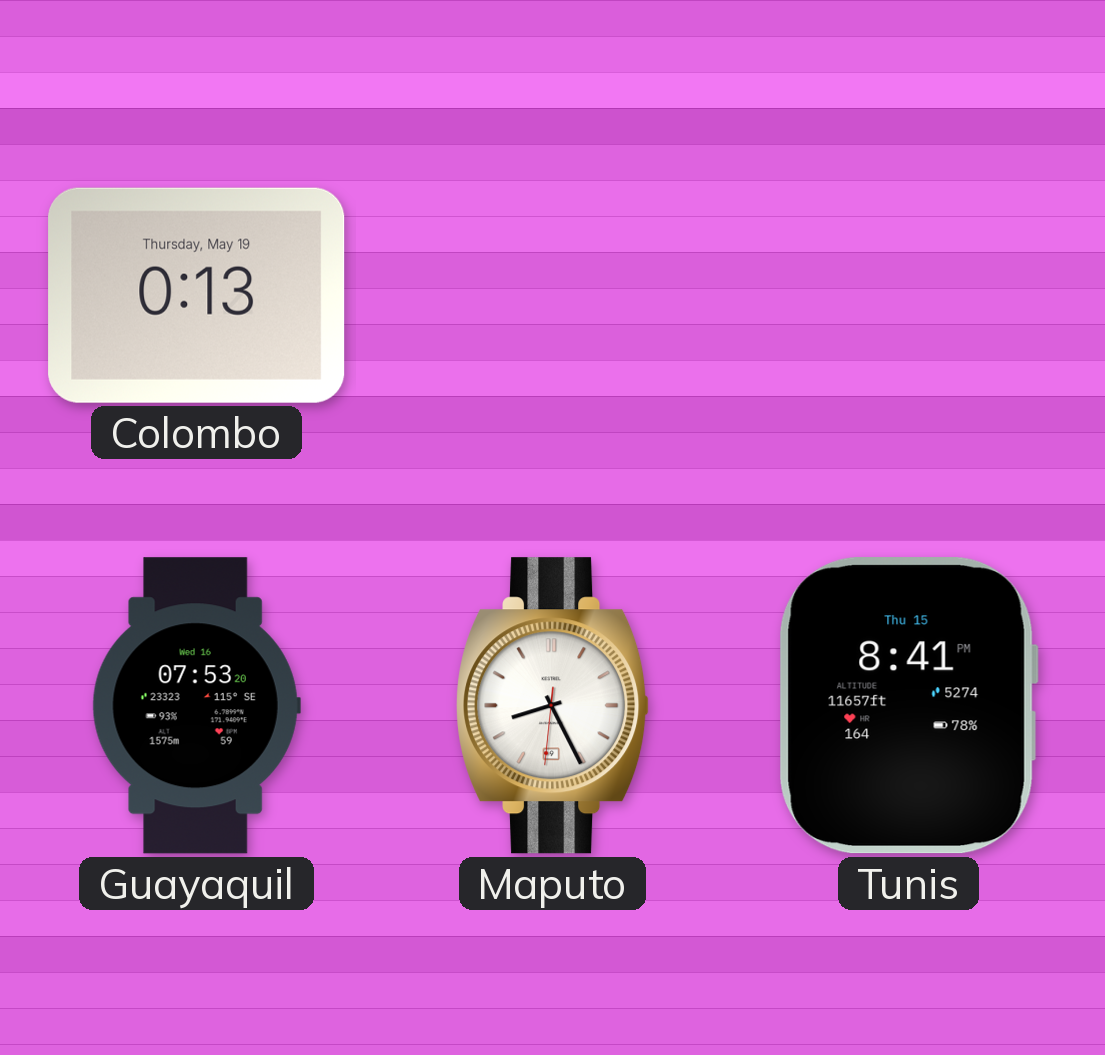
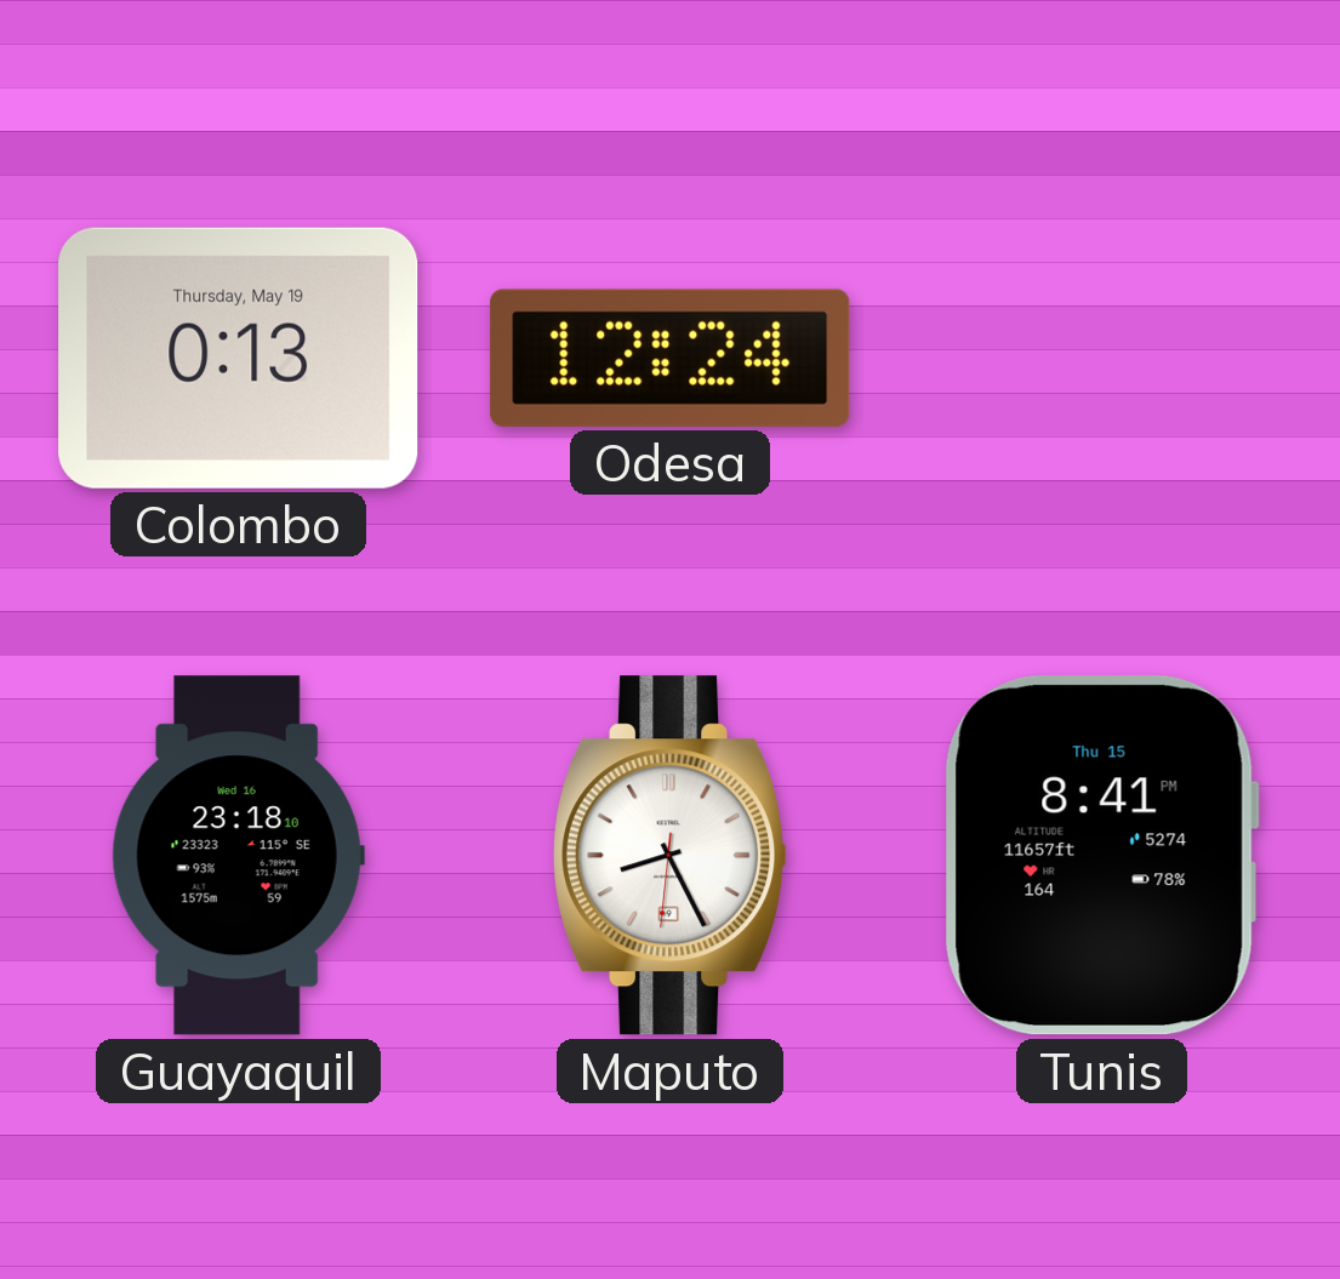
Odesa: none -> 12:24 (671, 358)
Guayaquil: 07:53 -> 23:18 (238, 856)
